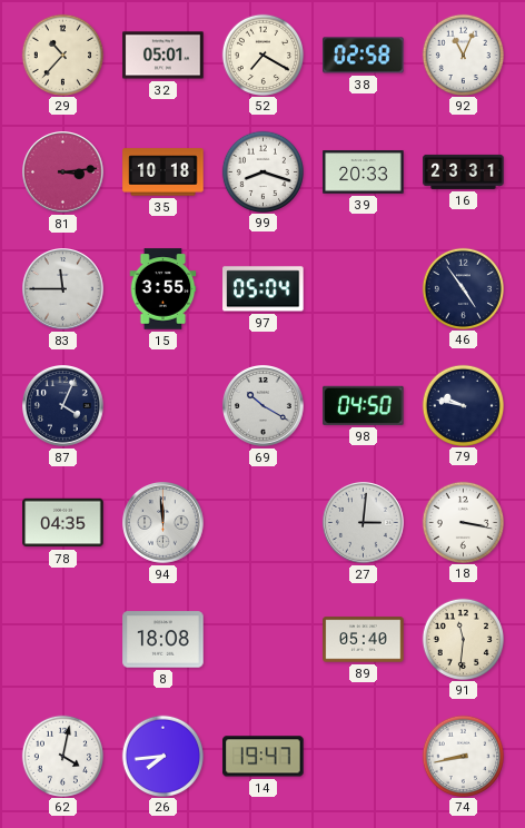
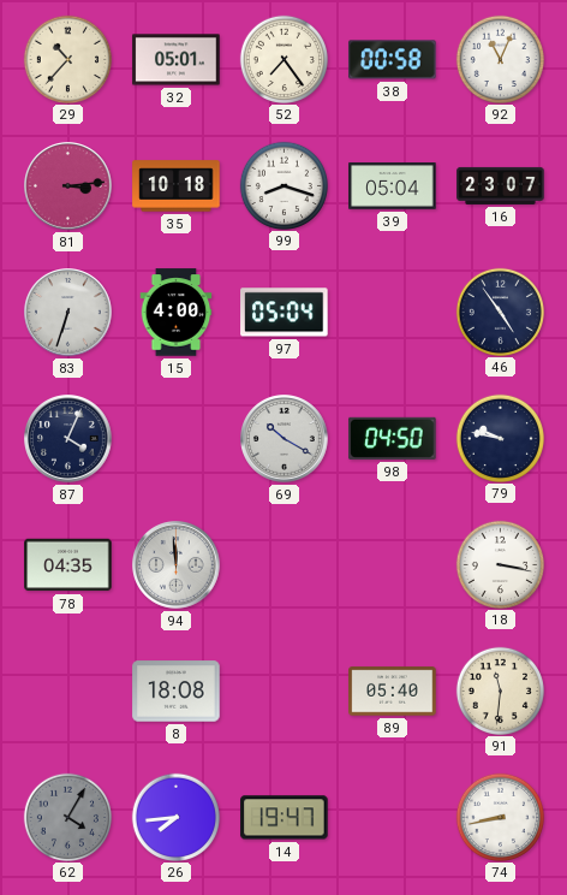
52: 7:20 -> 7:24 (283, 59)
38: 02:58 -> 00:58 (393, 60)
39: 20:33 -> 05:04 (393, 186)
16: 23:31 -> 23:07 (501, 185)
83: 11:45 -> 6:33 (68, 313)
15: 3:55 -> 4:00 (177, 313)
27: 3:01 -> none (364, 523)
62: 4:02 -> 4:05 (67, 817)
62 dial: white -> grey (67, 817)
